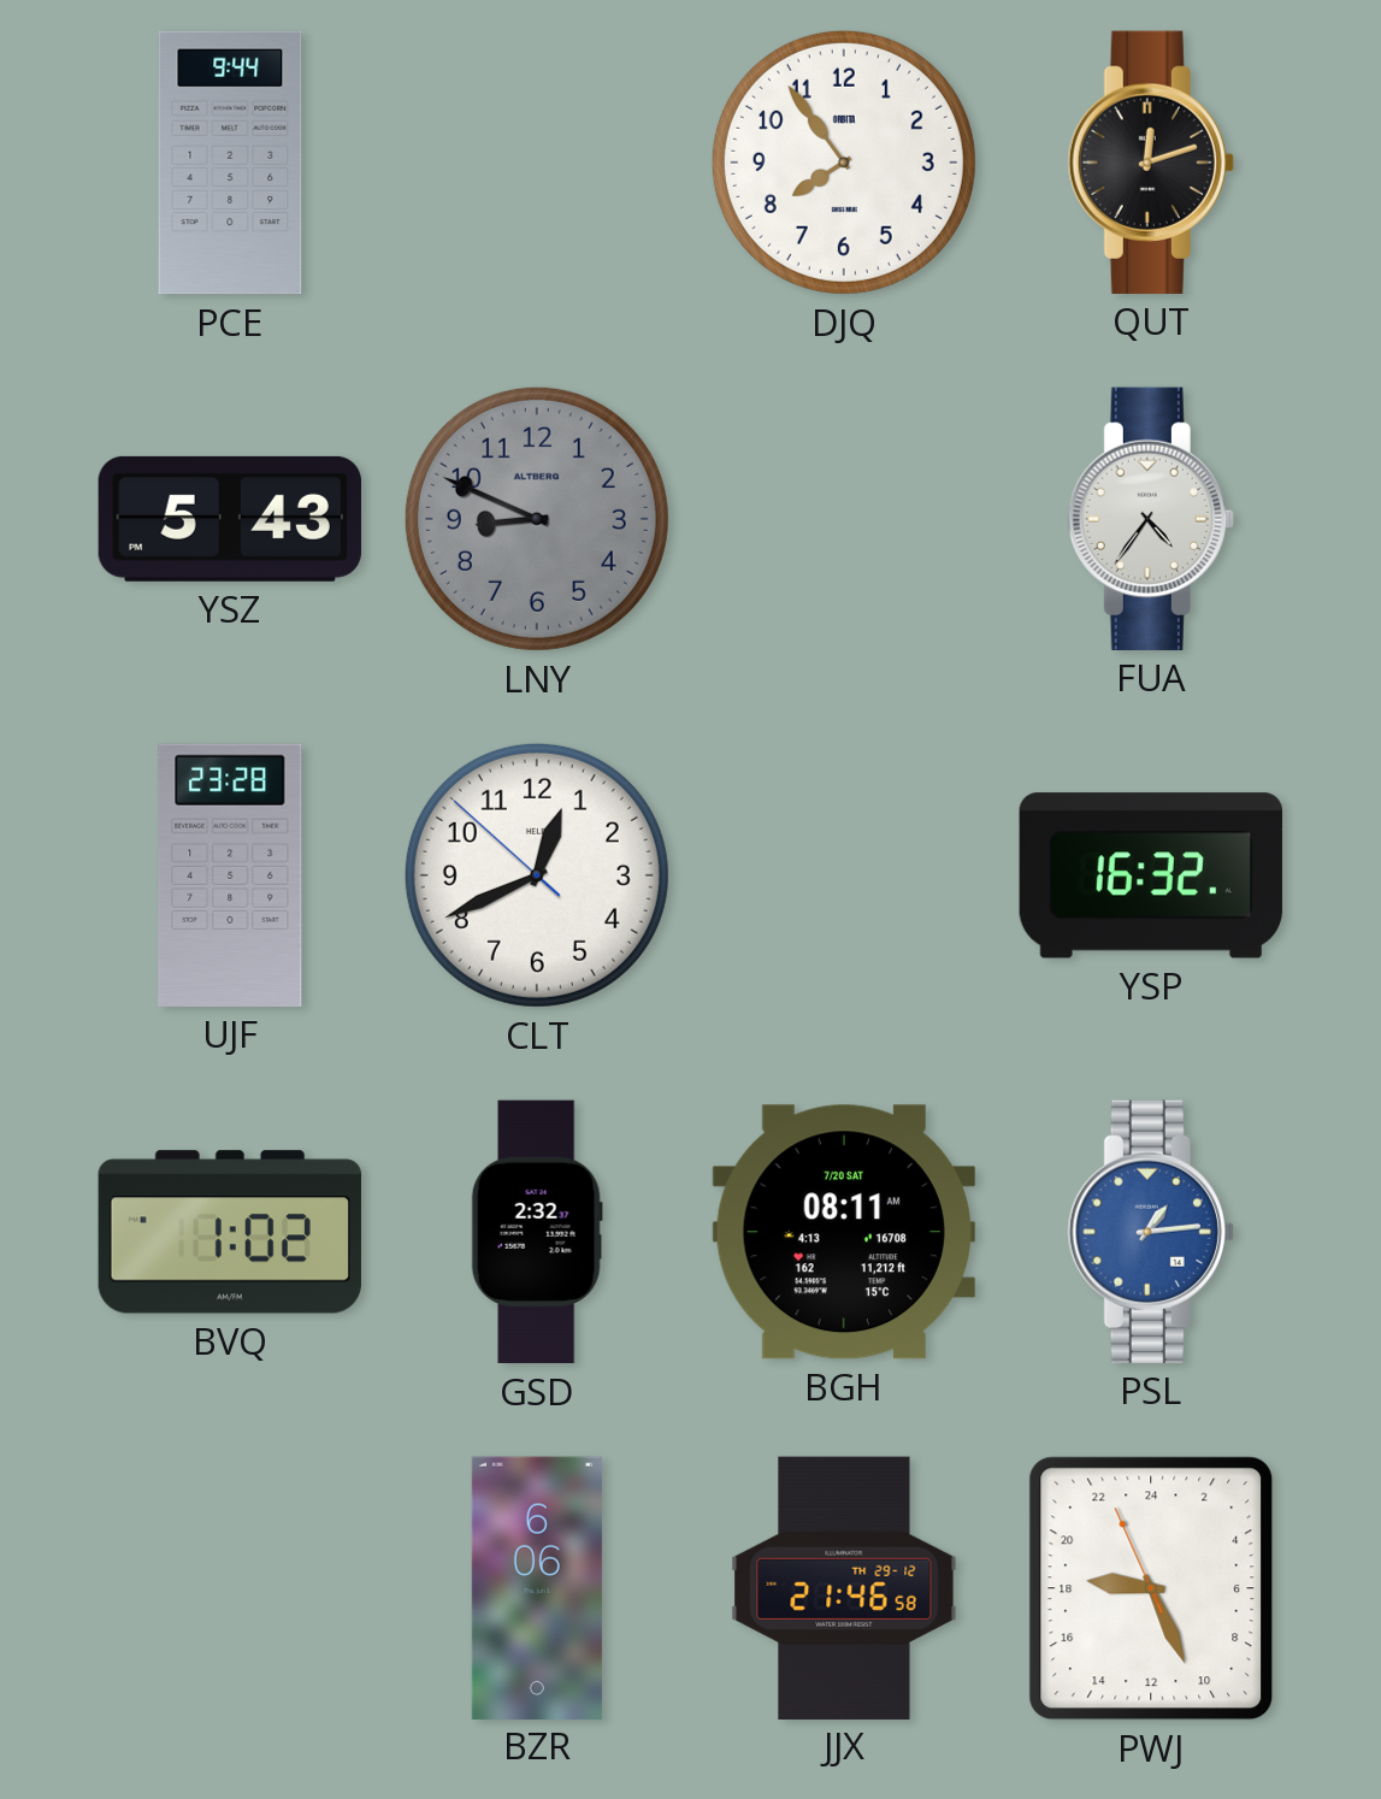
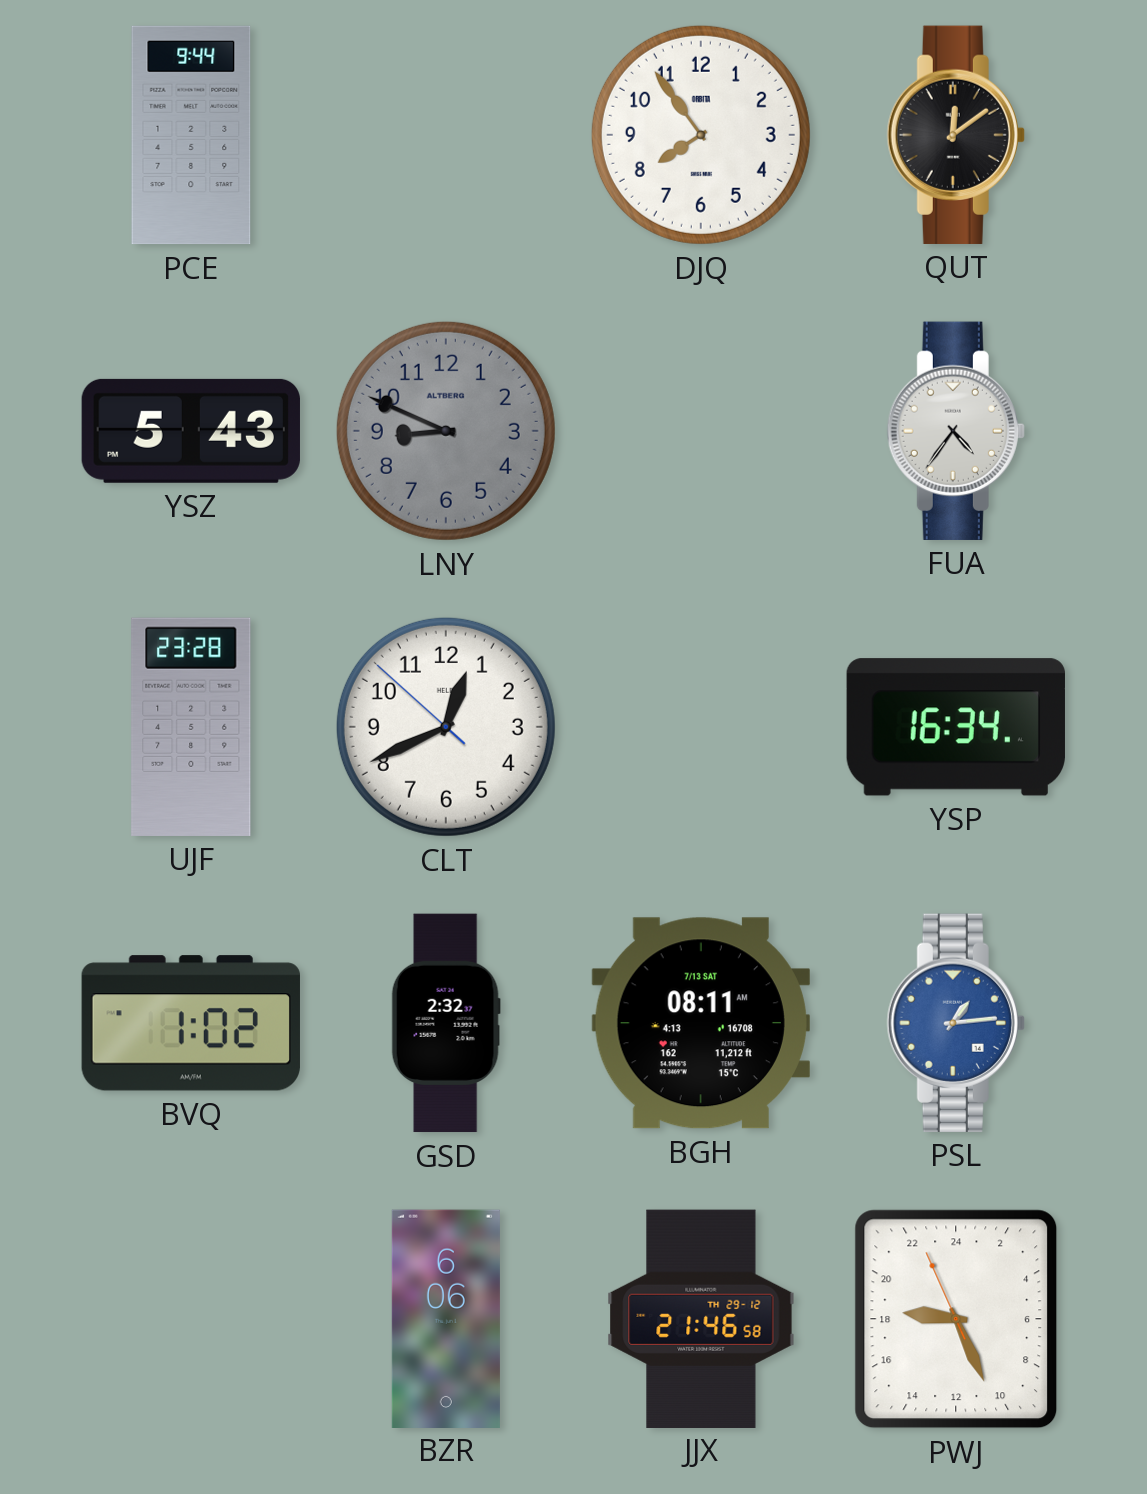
QUT: 12:12 -> 12:09 (956, 135)
YSP: 16:32 -> 16:34 (956, 727)
BGH date: 7/20 SAT -> 7/13 SAT (701, 1023)
